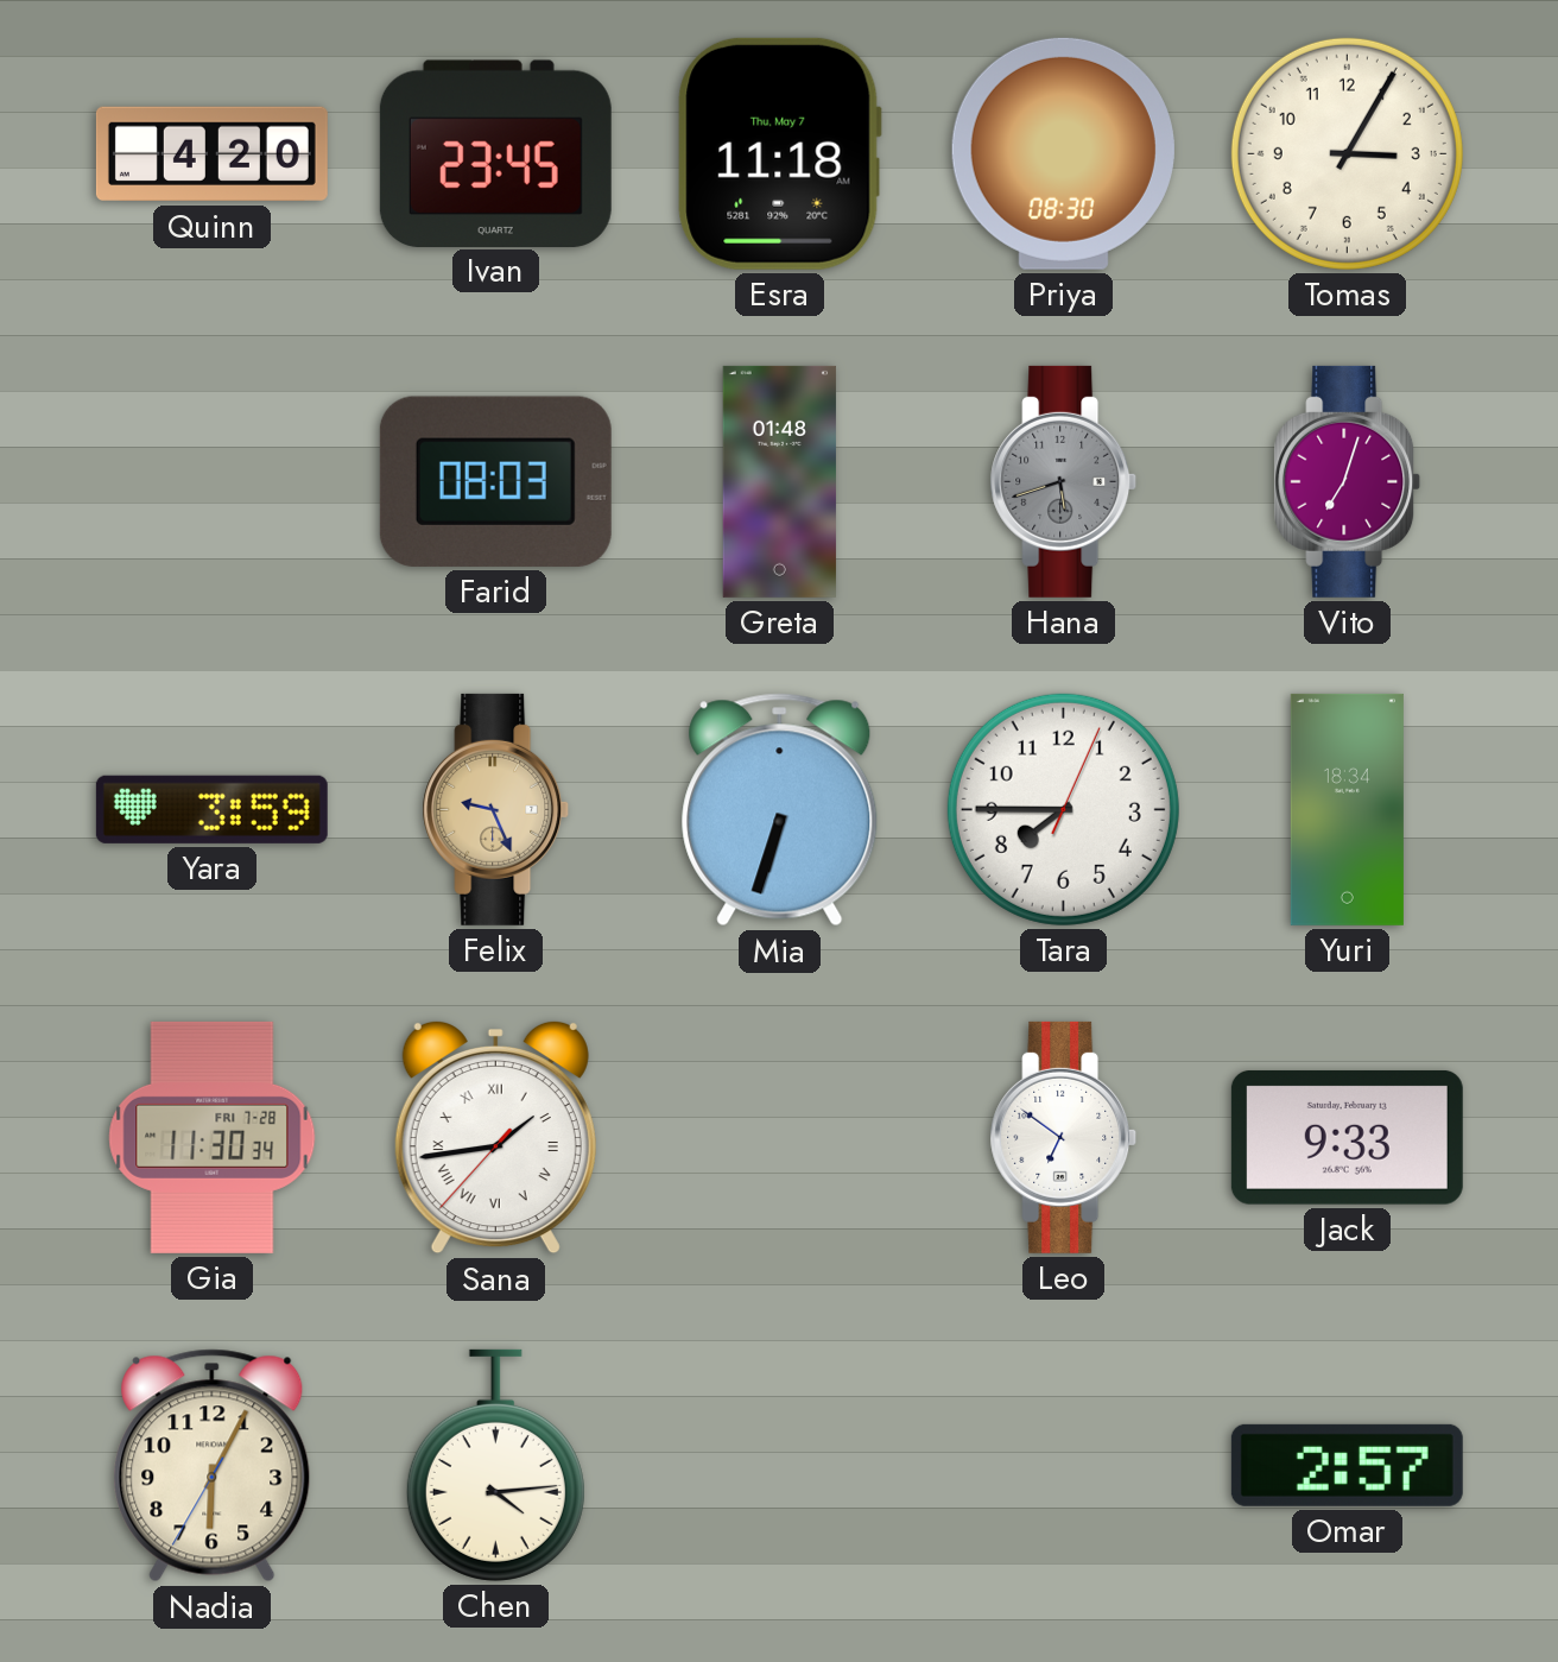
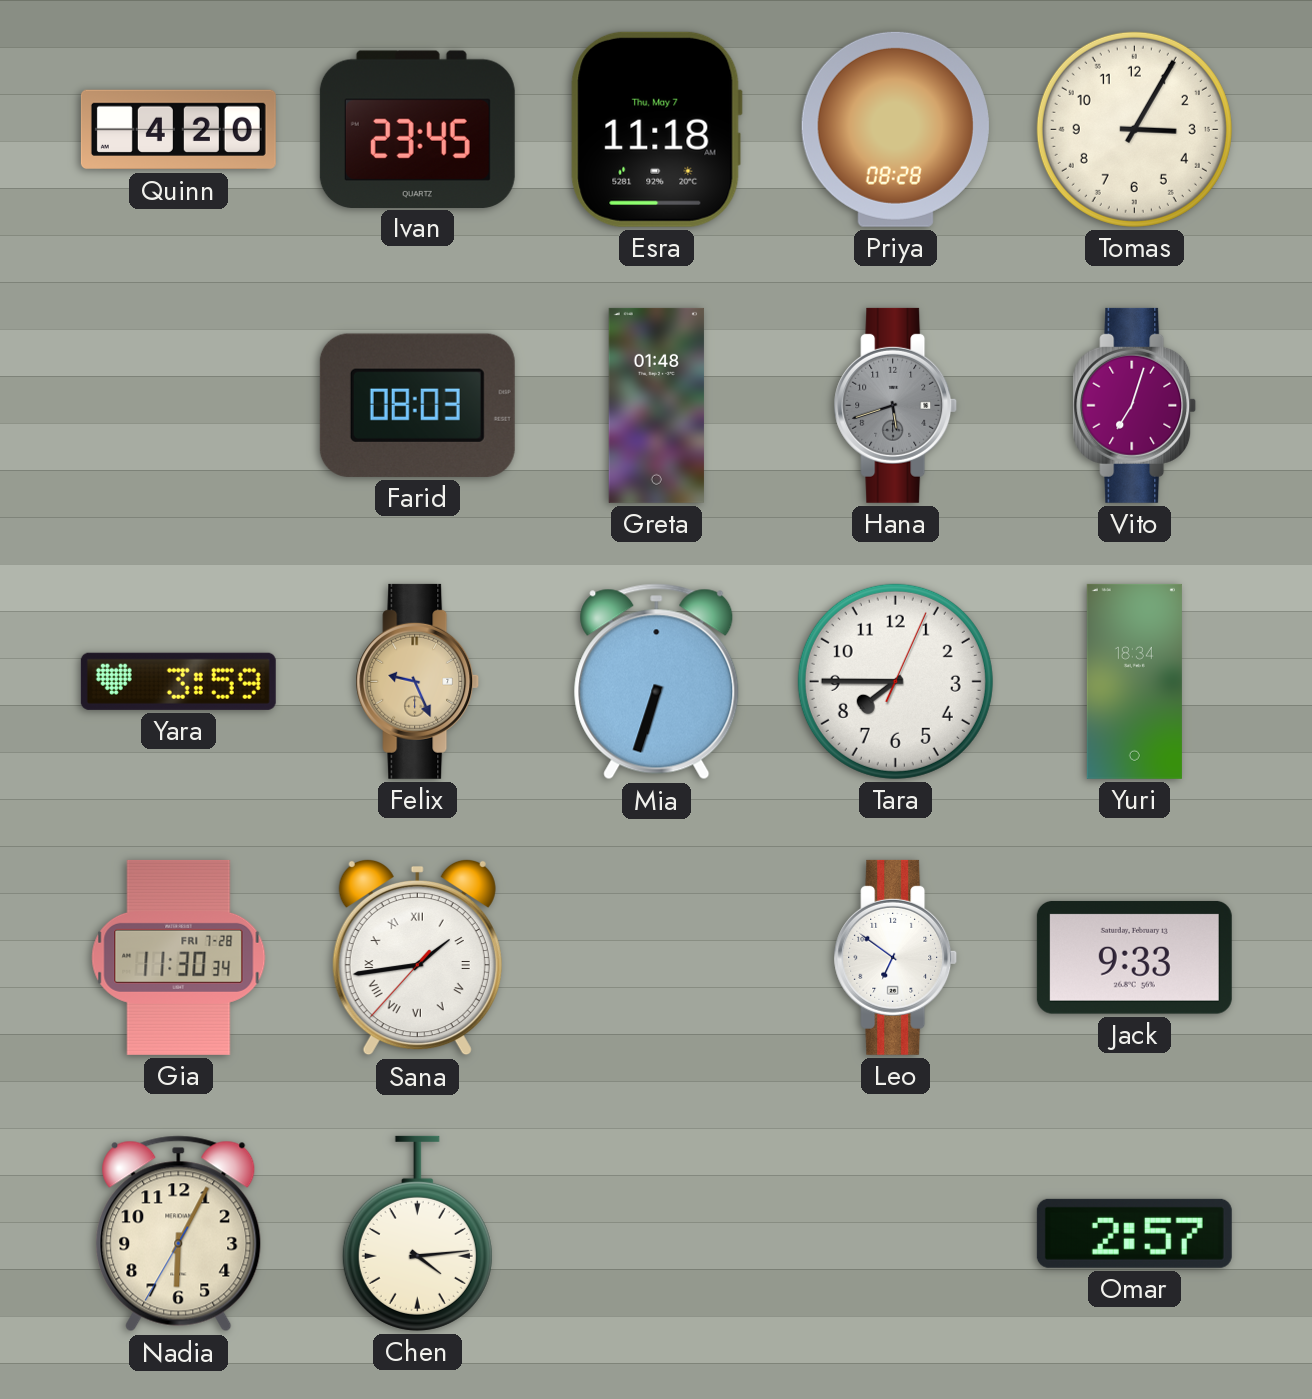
Priya: 08:30 -> 08:28 (895, 129)
